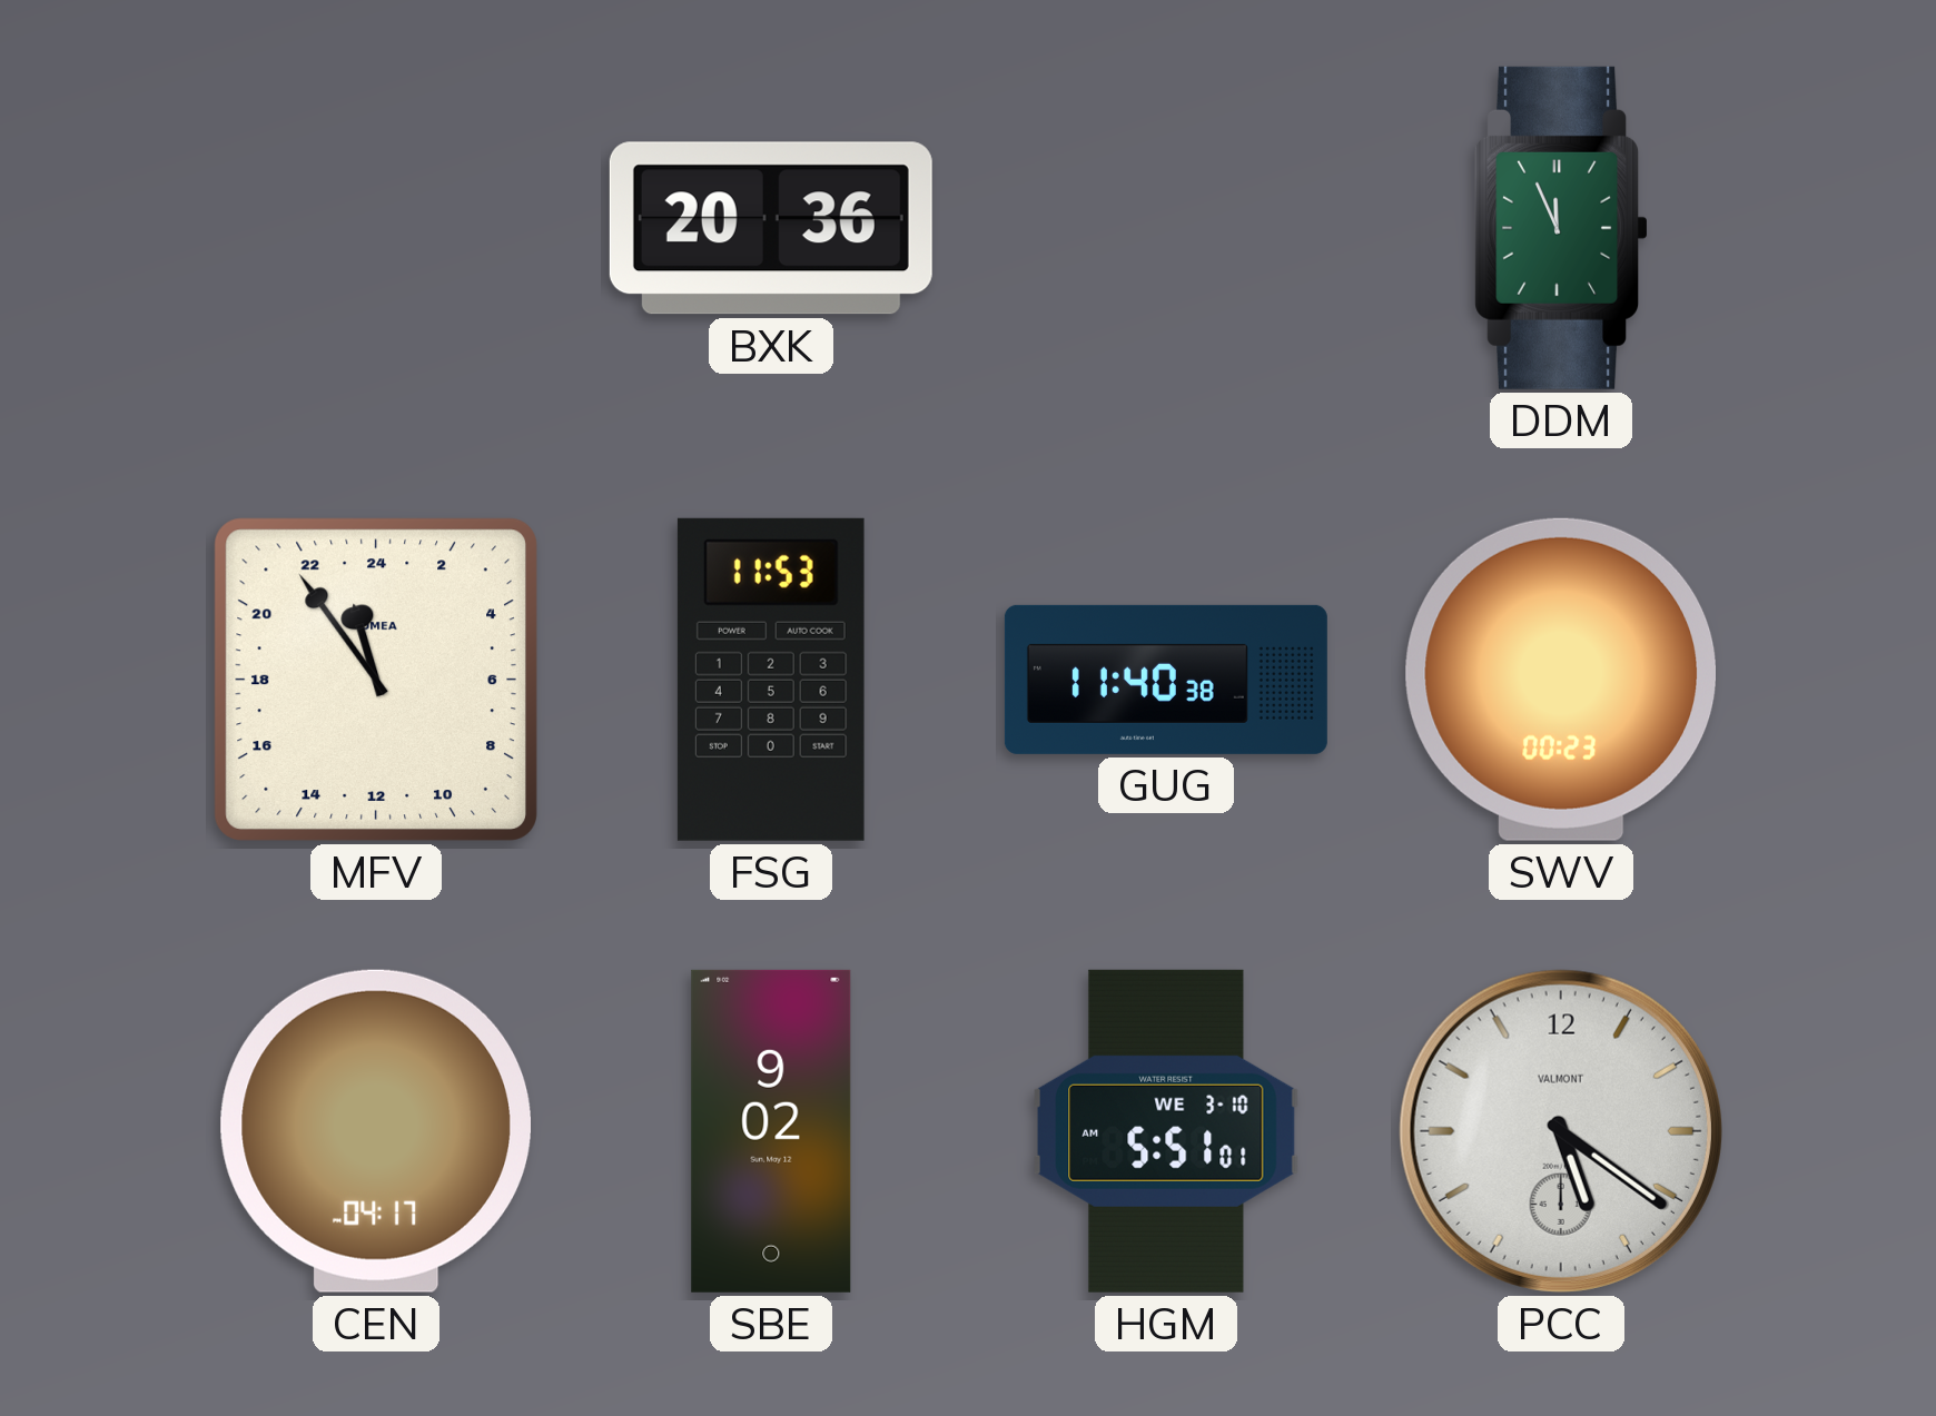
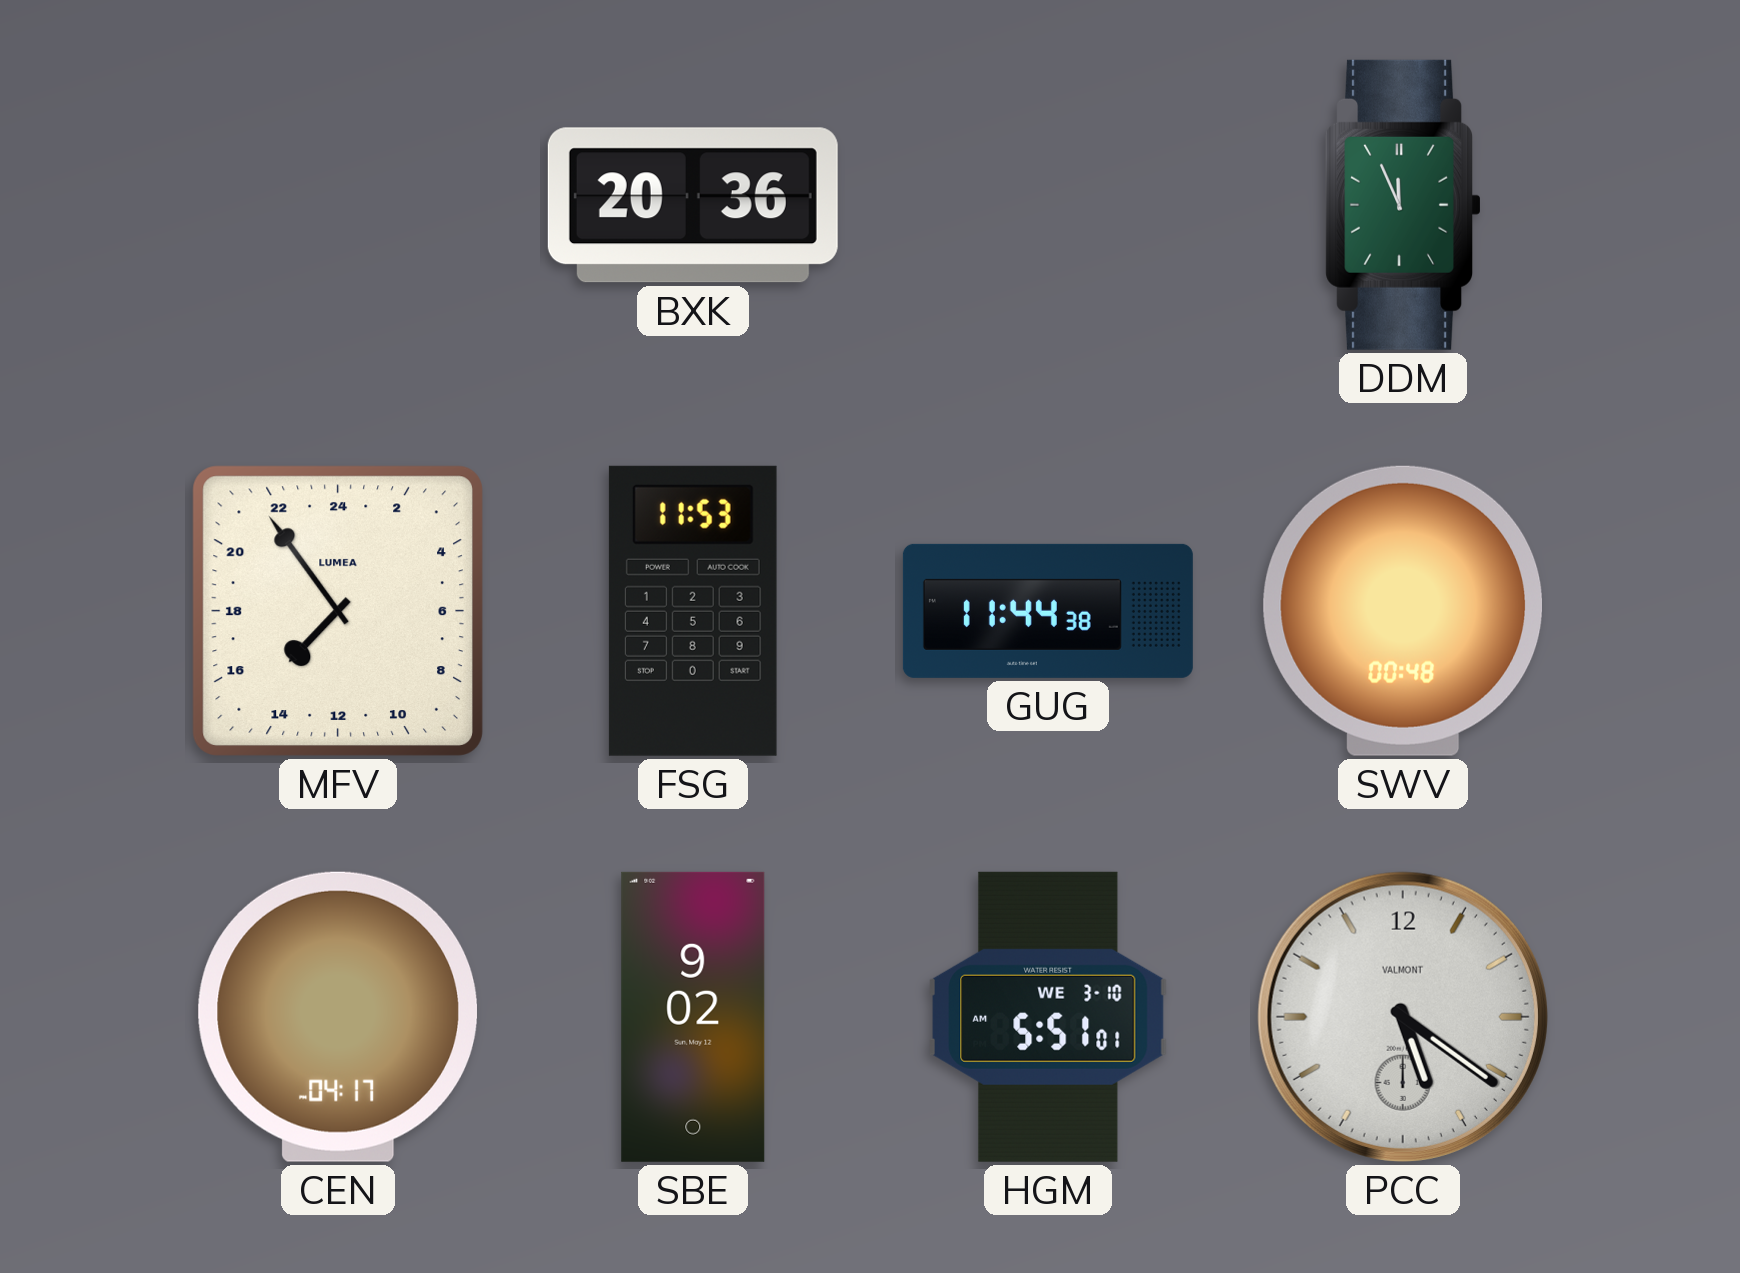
MFV: 22:54 -> 14:54 (338, 611)
GUG: 11:40 -> 11:44 (1048, 611)
SWV: 00:23 -> 00:48 (1402, 611)
